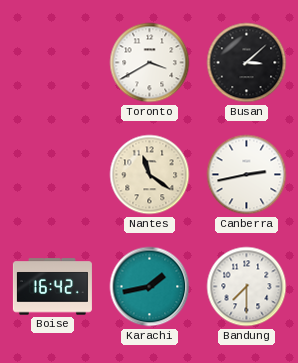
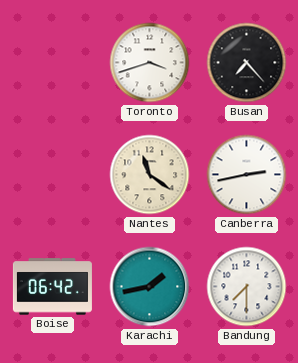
Toronto: 3:40 -> 3:42 (150, 63)
Busan: 3:08 -> 7:23 (247, 63)
Boise: 16:42 -> 06:42 (52, 287)
